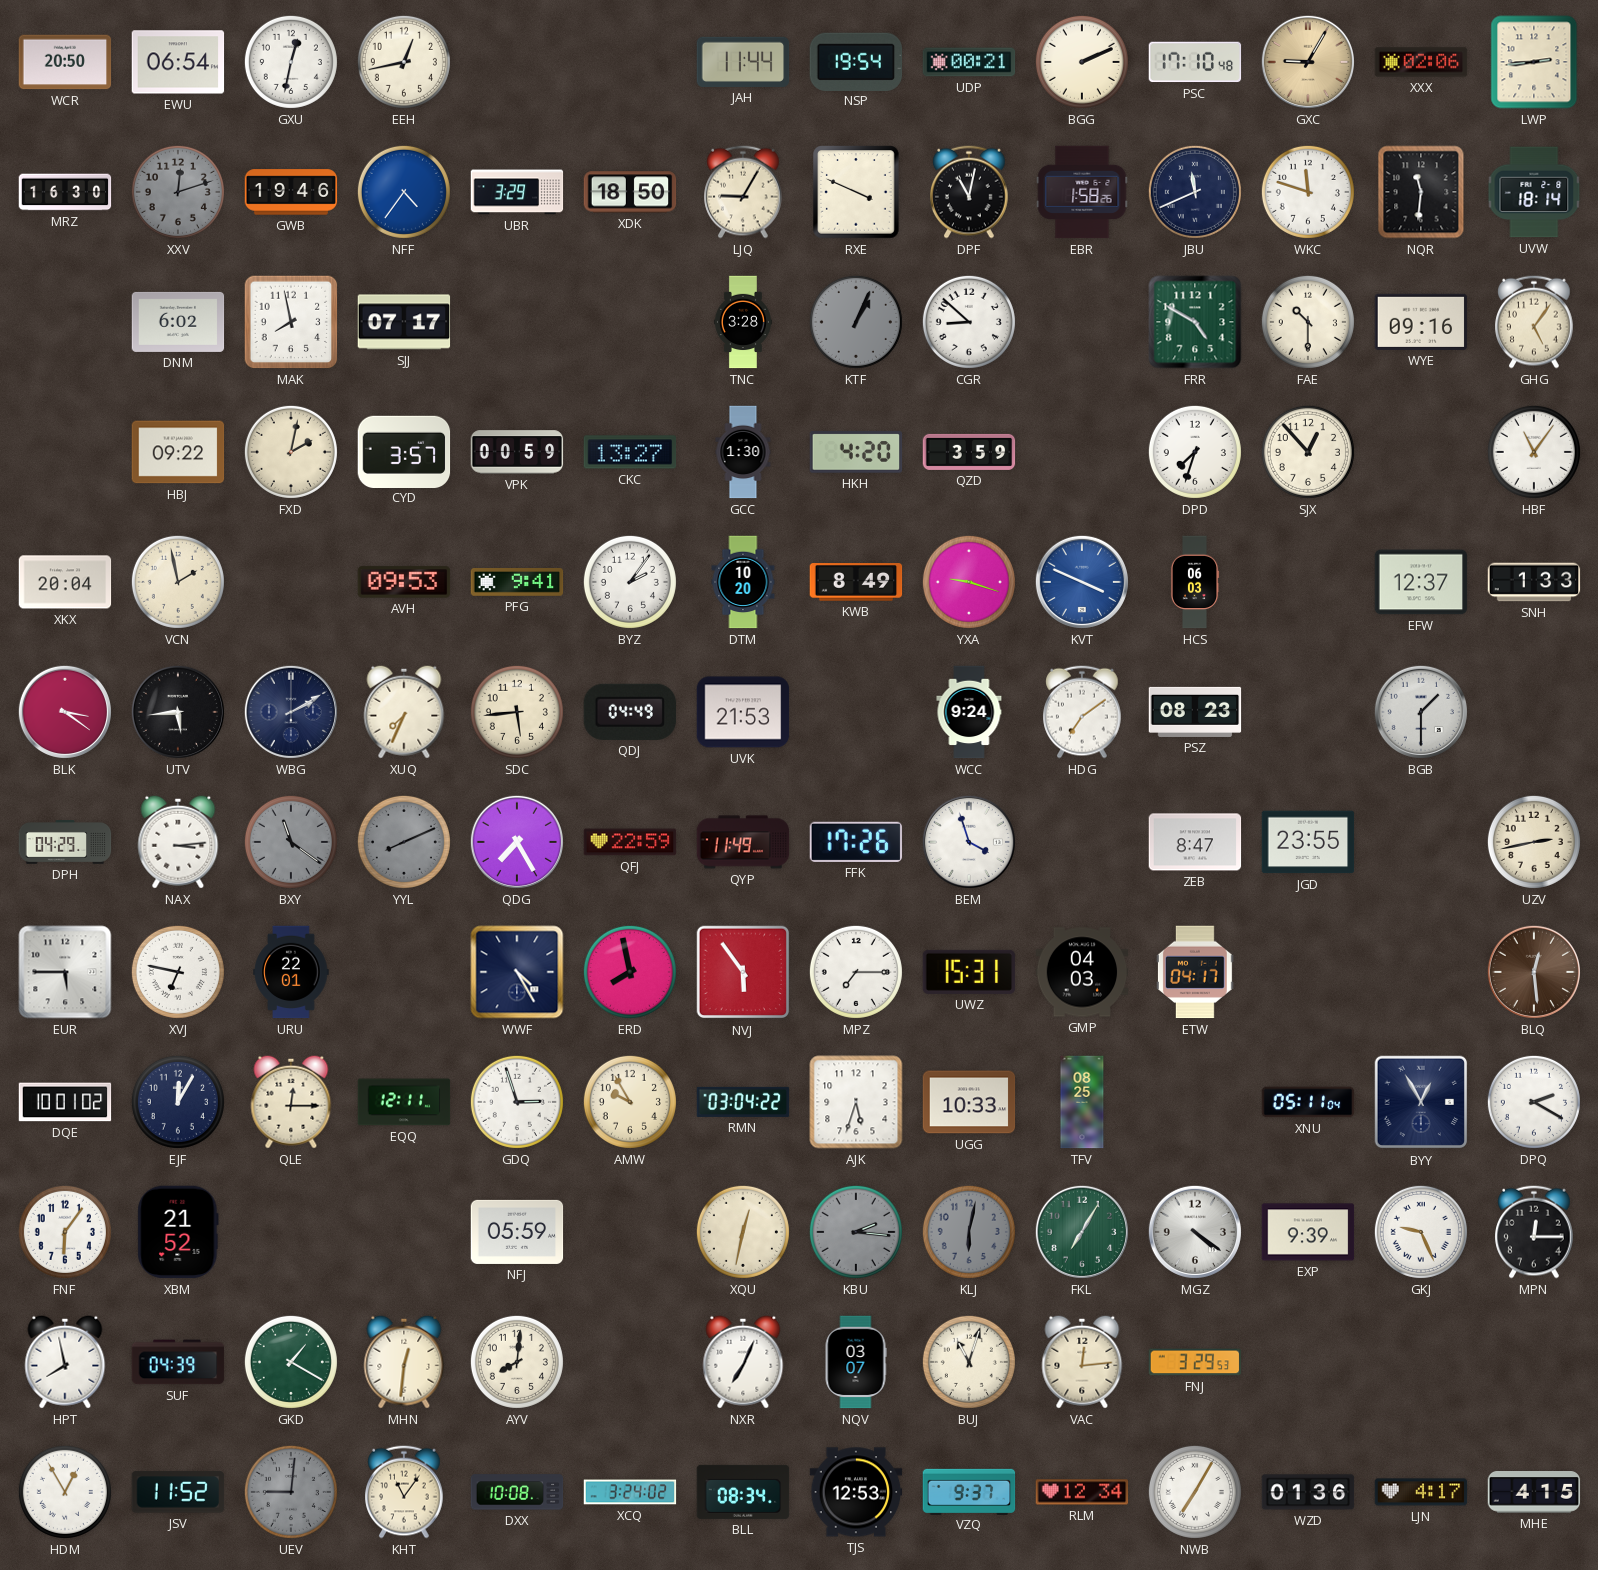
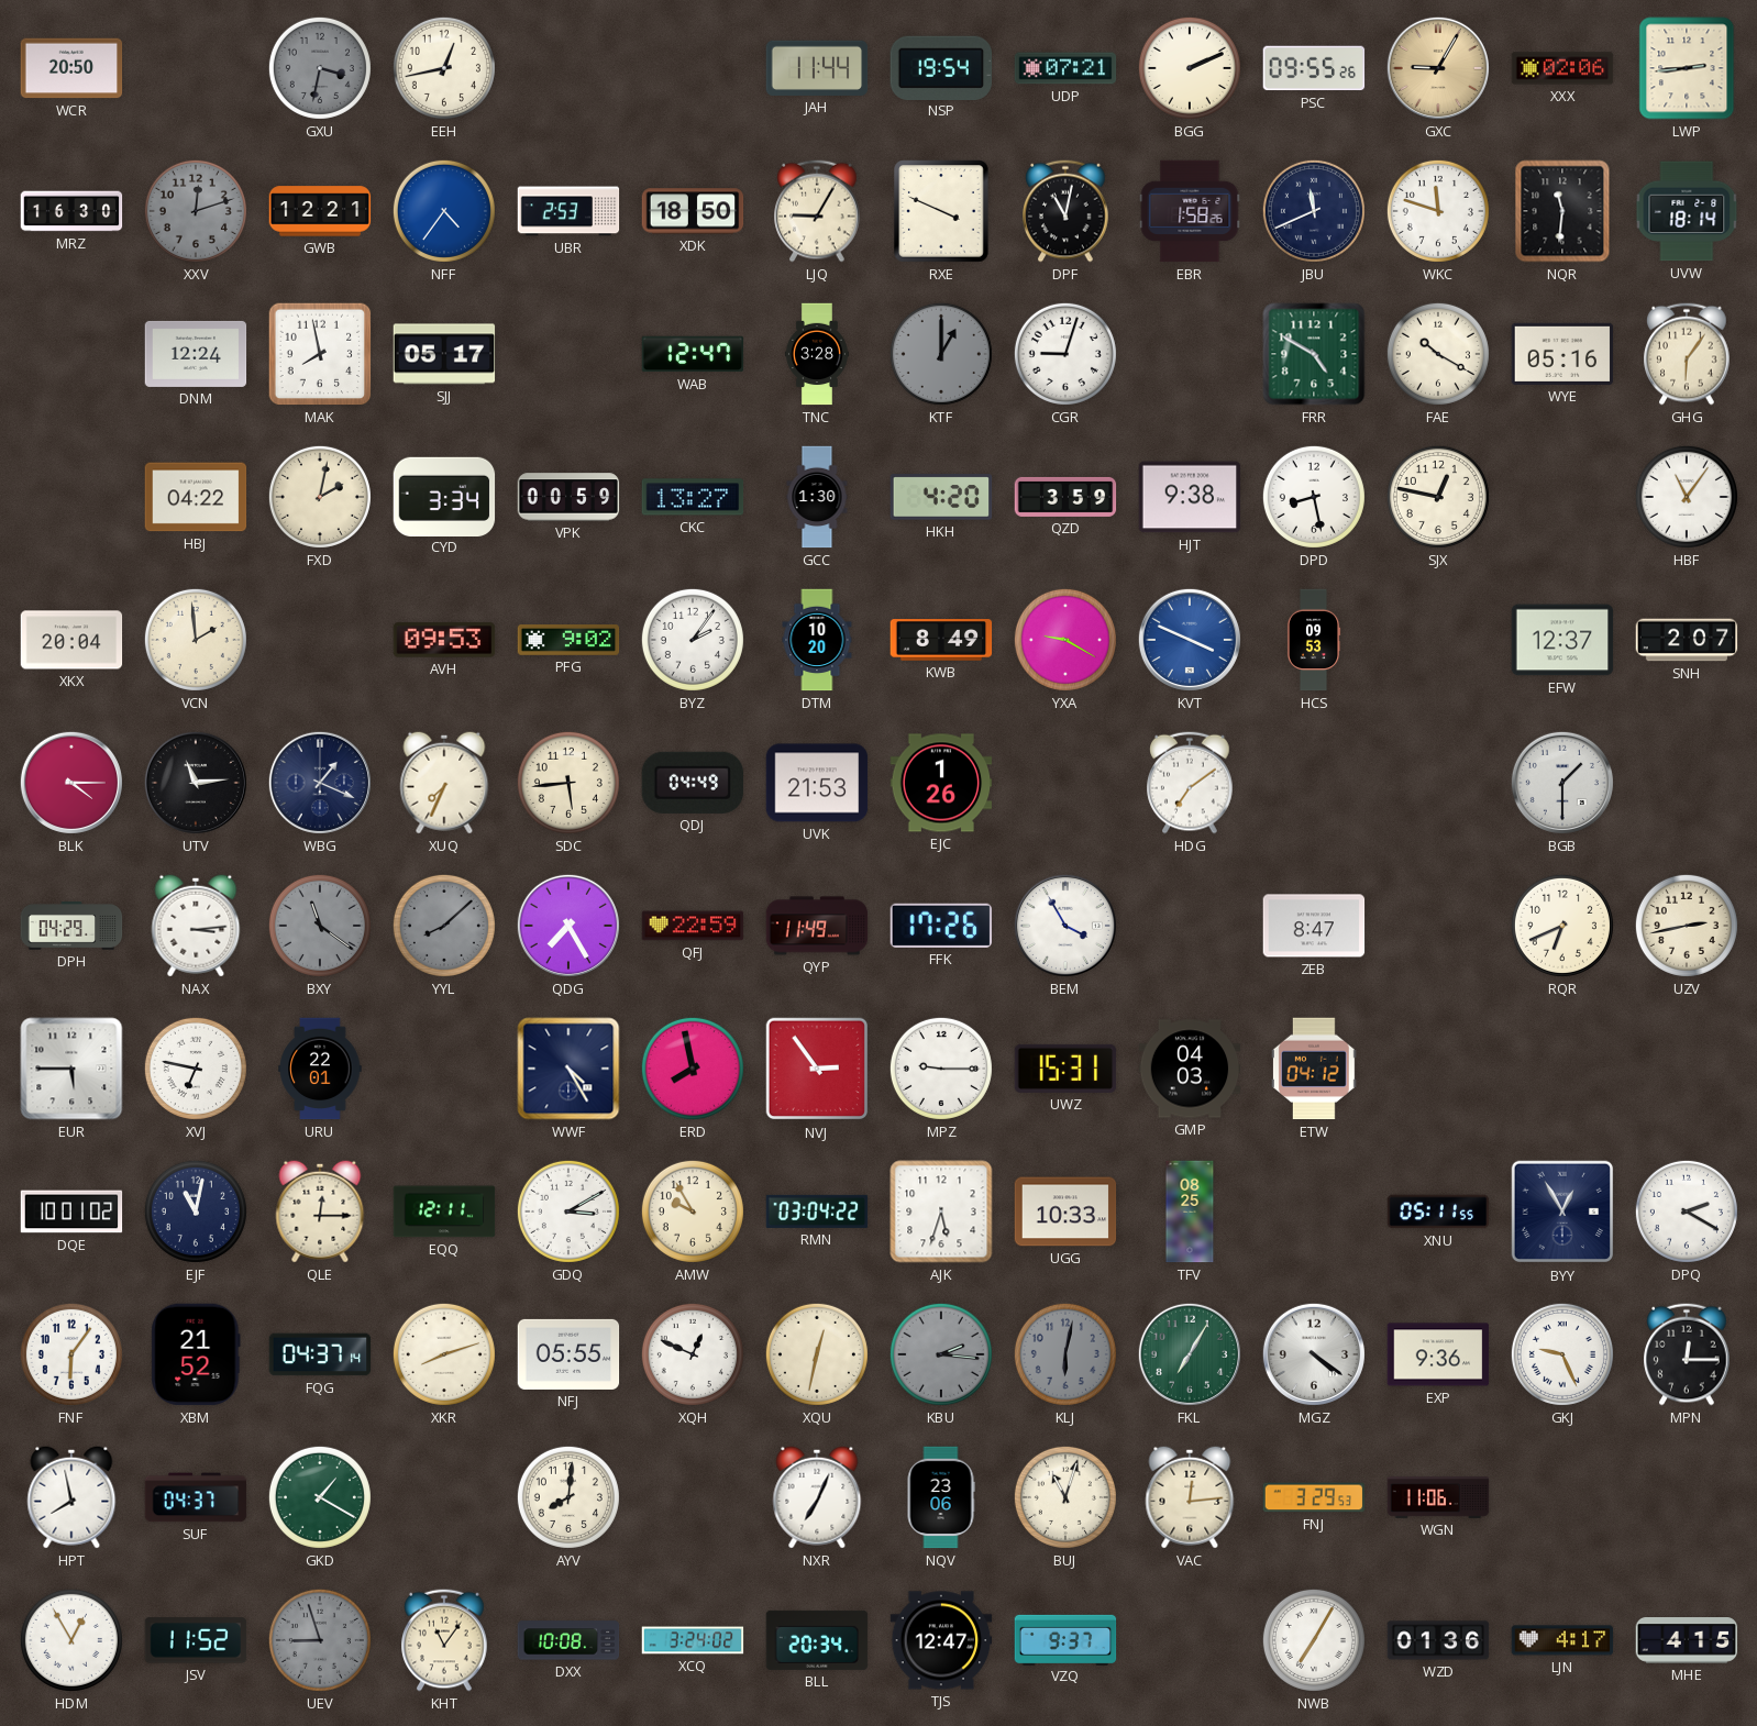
EWU: 06:54 -> none (178, 62)
GXU: 12:32 -> 3:32 (320, 68)
GXU dial: white -> grey (320, 68)
UDP: 00:21 -> 07:21 (1065, 68)
PSC: 17:10 -> 09:55 (1314, 68)
GWB: 19:46 -> 12:21 (320, 211)
UBR: 3:29 -> 2:53 (568, 211)
DNM: 6:02 -> 12:24 (196, 354)
SJJ: 07:17 -> 05:17 (444, 354)
WAB: none -> 12:47 (693, 354)
KTF: 1:04 -> 1:00 (941, 354)
CGR: 8:52 -> 9:03 (1065, 354)
FAE: 10:30 -> 10:20 (1438, 354)
WYE: 09:16 -> 05:16 (1562, 354)
GHG: 5:06 -> 6:06 (1687, 354)
HBJ: 09:22 -> 04:22 (196, 497)
CYD: 3:57 -> 3:34 (444, 496)
HJT: none -> 9:38 (1190, 497)
DPD: 7:33 -> 8:28 (1314, 497)
SJX: 12:53 -> 12:47 (1438, 497)
VCN: 1:58 -> 1:59 (196, 640)
PFG: 9:41 -> 9:02 (568, 640)
YXA: 9:18 -> 9:20 (1065, 640)
HCS: 06:03 -> 09:53 (1314, 640)
SNH: 1:33 -> 2:07 (1687, 640)
BLK: 3:21 -> 4:15 (71, 783)
UTV: 5:44 -> 11:14 (196, 783)
WBG: 2:10 -> 1:19 (320, 783)
EJC: none -> 1:26 (941, 783)
WCC: 9:24 -> none (969, 712)
PSZ: 08:23 -> none (1195, 712)
YYL: 8:11 -> 8:08 (444, 926)
BEM: 3:57 -> 3:55 (1065, 926)
JGD: 23:55 -> none (1308, 842)
RQR: none -> 6:41 (1562, 926)
NVJ: 5:54 -> 2:54 (817, 1069)
MPZ: 7:15 -> 9:15 (941, 1069)
ETW: 04:17 -> 04:12 (1314, 1069)
BLQ: 12:29 -> none (1534, 972)
EJF: 12:05 -> 11:02 (196, 1211)
GDQ: 2:57 -> 3:10 (568, 1211)
XNU: 05:11:04 -> 05:11:55 (1438, 1211)
FQG: none -> 04:37 (320, 1354)
XKR: none -> 8:12 (444, 1354)
NFJ: 05:59 -> 05:55 (568, 1354)
XQH: none -> 12:49 (693, 1354)
EXP: 9:39 -> 9:36 (1438, 1354)
SUF: 04:39 -> 04:37 (196, 1497)
MHN: 12:31 -> none (404, 1362)
NQV: 03:07 -> 23:06 (941, 1497)
WGN: none -> 11:06 (1438, 1497)
UEV: 9:01 -> 8:57 (320, 1640)
BLL: 08:34 -> 20:34 (817, 1640)
TJS: 12:53 -> 12:47 (941, 1640)
RLM: 12:34 -> none (1082, 1492)
